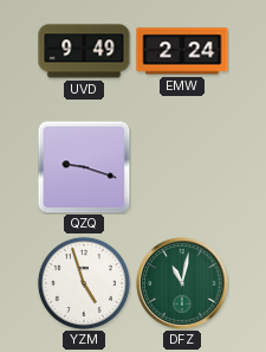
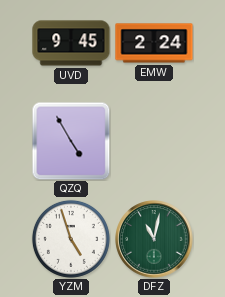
UVD: 9:49 -> 9:45 (71, 43)
QZQ: 9:18 -> 4:55 (71, 141)
